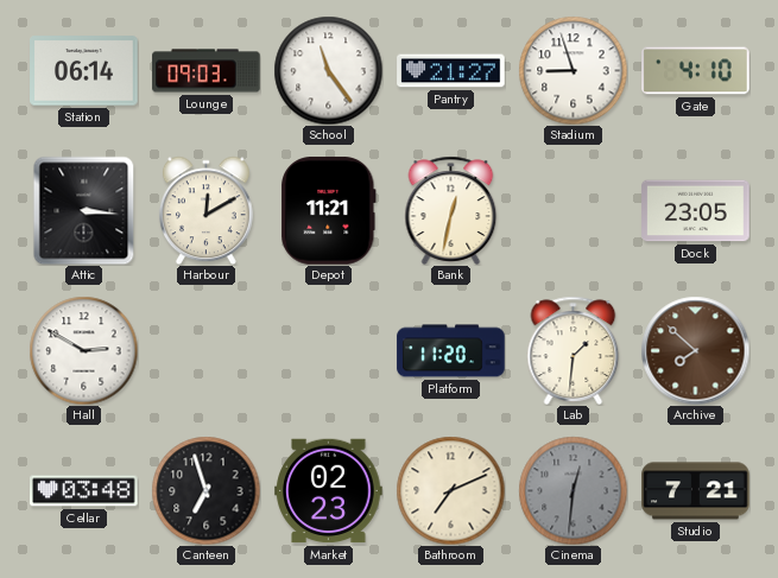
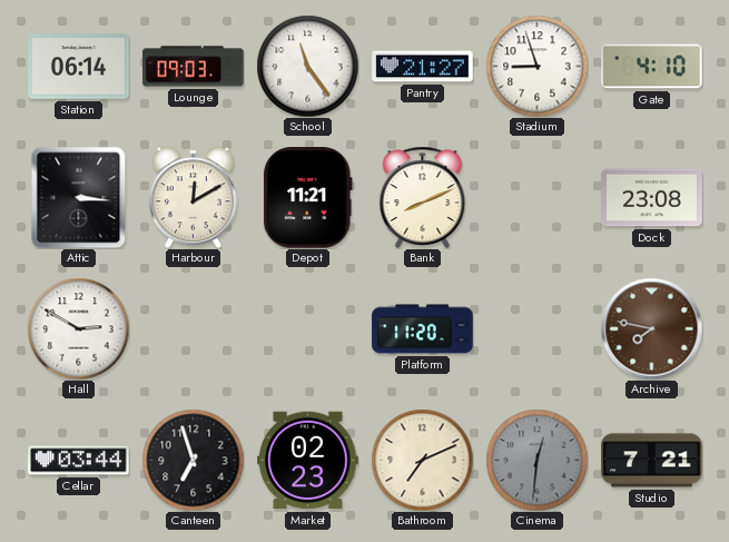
Bank: 12:32 -> 8:11 (423, 197)
Dock: 23:05 -> 23:08 (652, 198)
Lab: 1:31 -> none (574, 350)
Archive: 7:52 -> 7:47 (651, 328)
Cellar: 03:48 -> 03:44 (79, 461)
